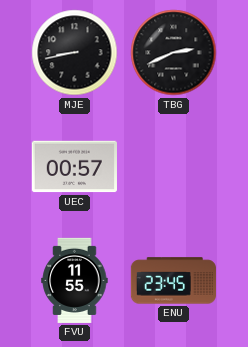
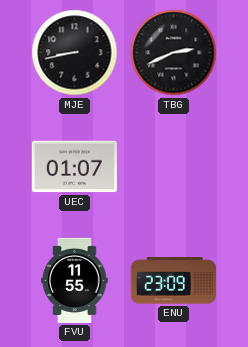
UEC: 00:57 -> 01:07 (74, 167)
ENU: 23:45 -> 23:09 (173, 281)
